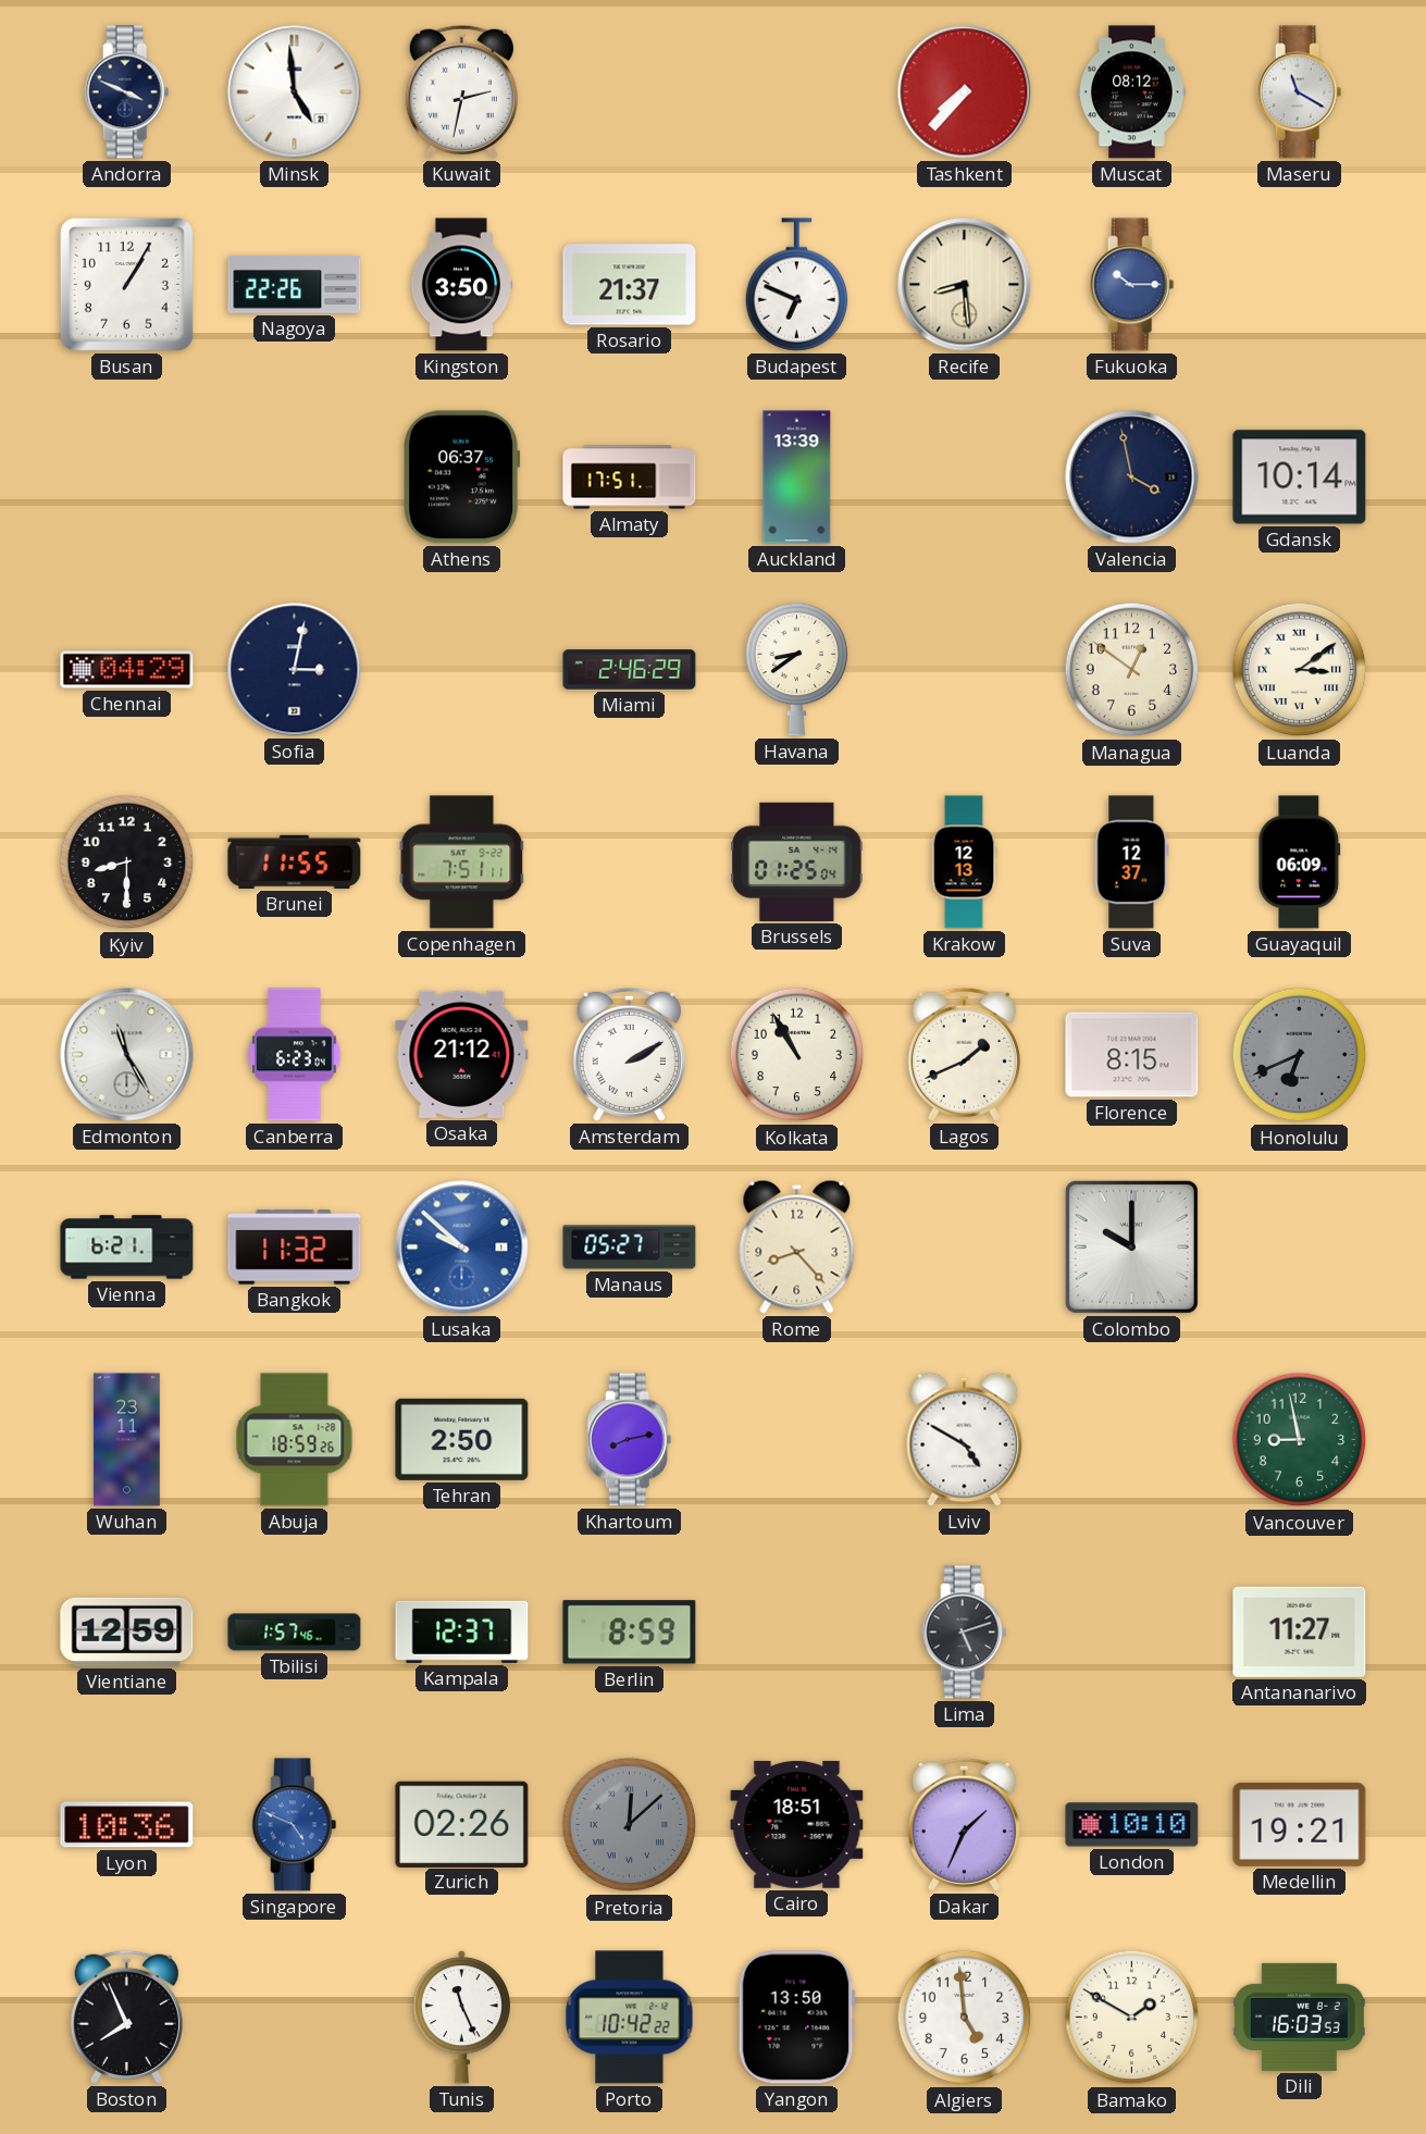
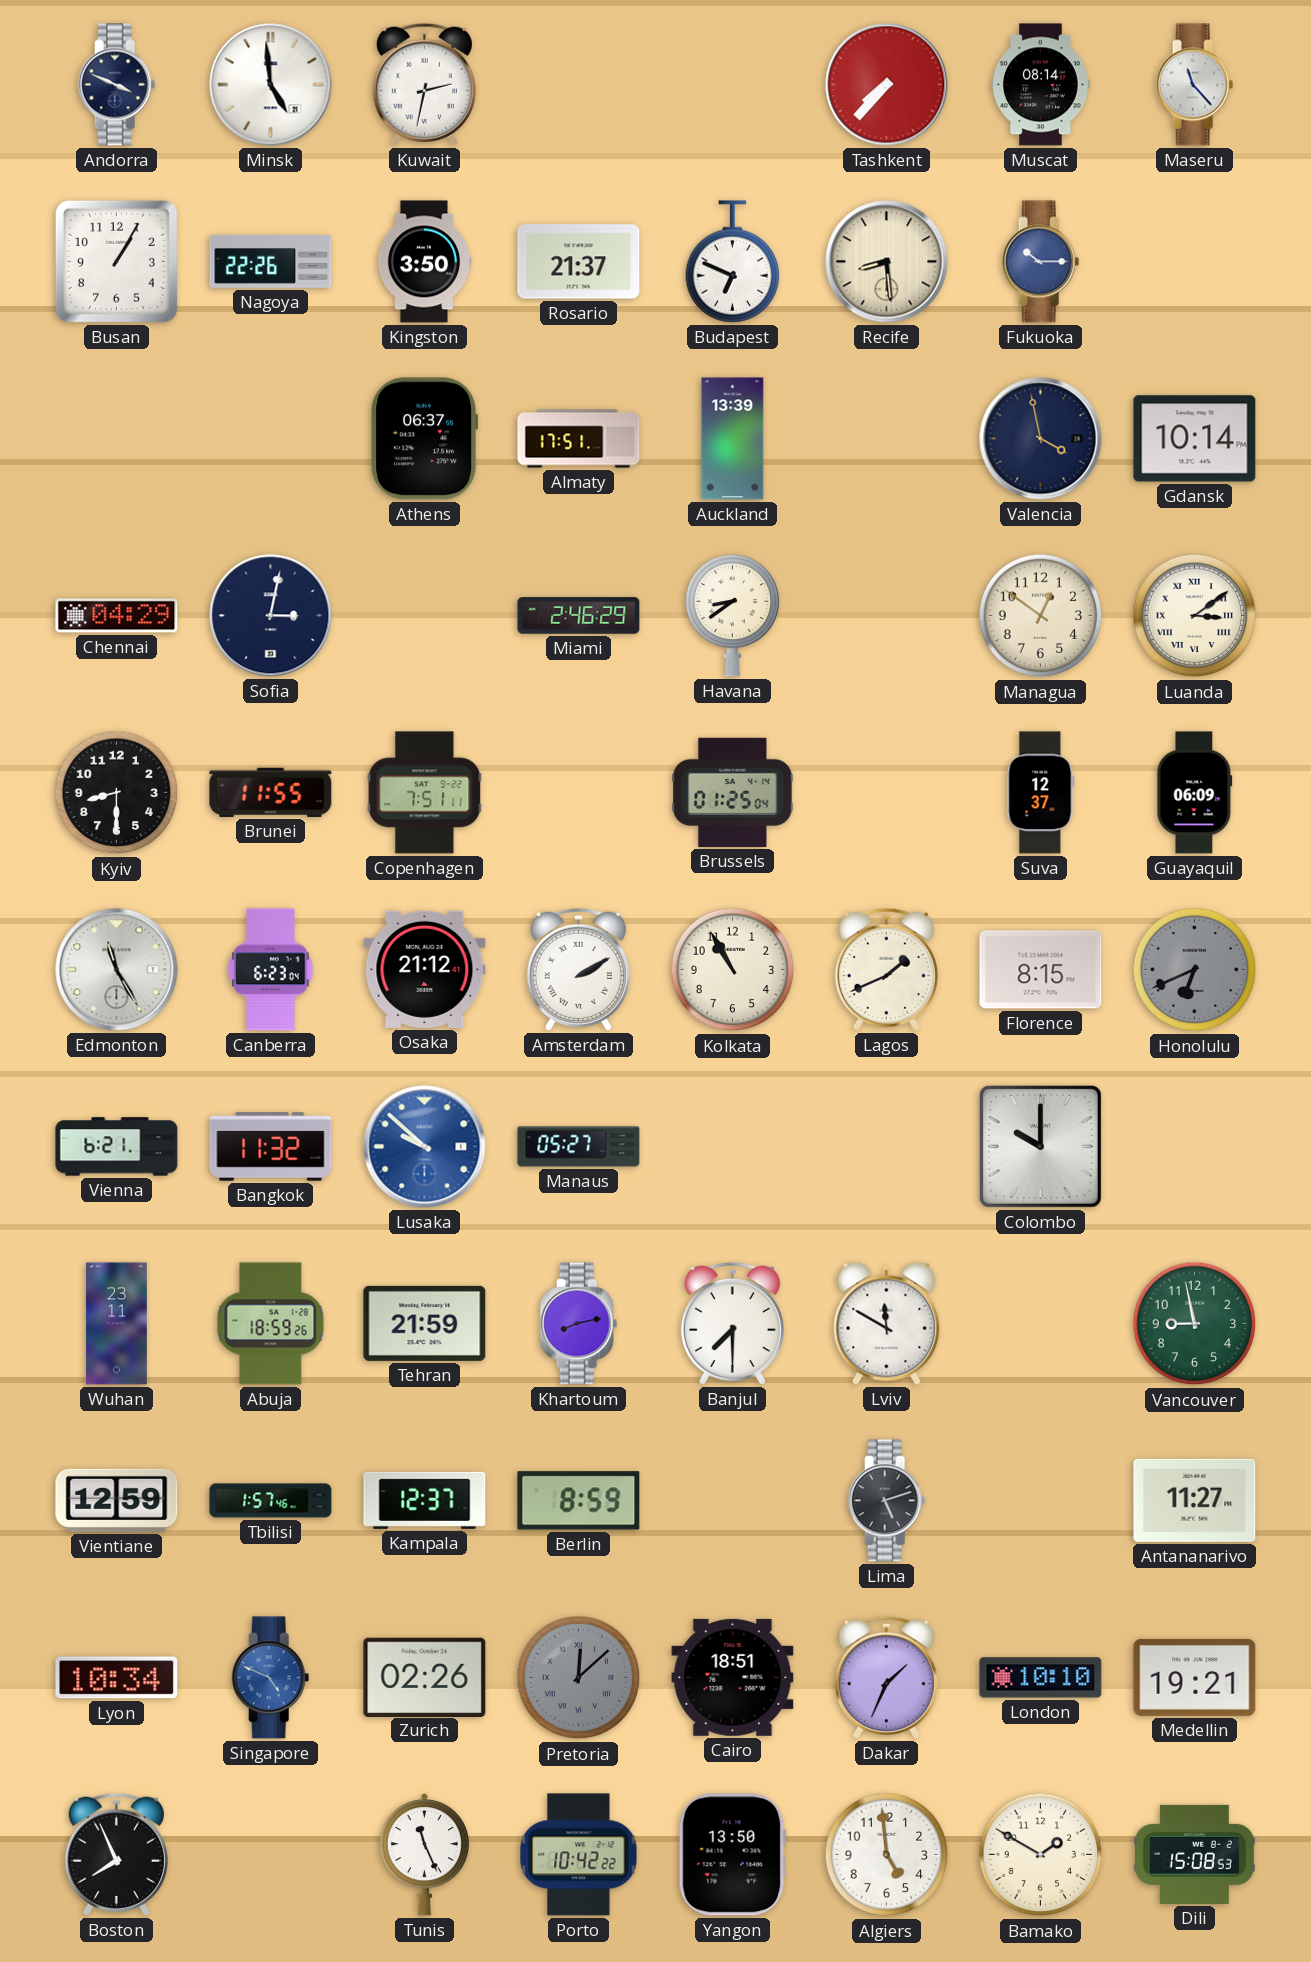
Muscat: 08:12 -> 08:14 (1041, 85)
Maseru: 11:20 -> 11:23 (1195, 85)
Krakow: 12:13 -> none (964, 863)
Rome: 8:23 -> none (797, 1246)
Tehran: 2:50 -> 21:59 (425, 1323)
Banjul: none -> 7:30 (732, 1323)
Lviv: 4:50 -> 11:50 (887, 1323)
Lyon: 10:36 -> 10:34 (117, 1678)
Dili: 16:03 -> 15:08 (1194, 1854)
